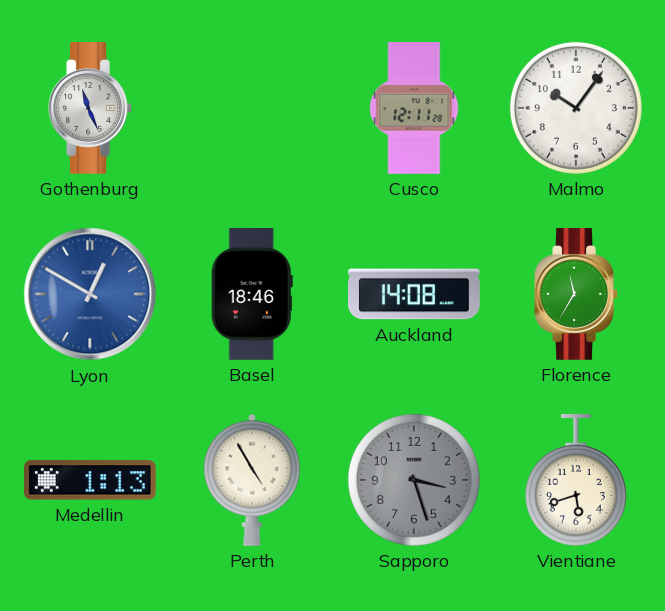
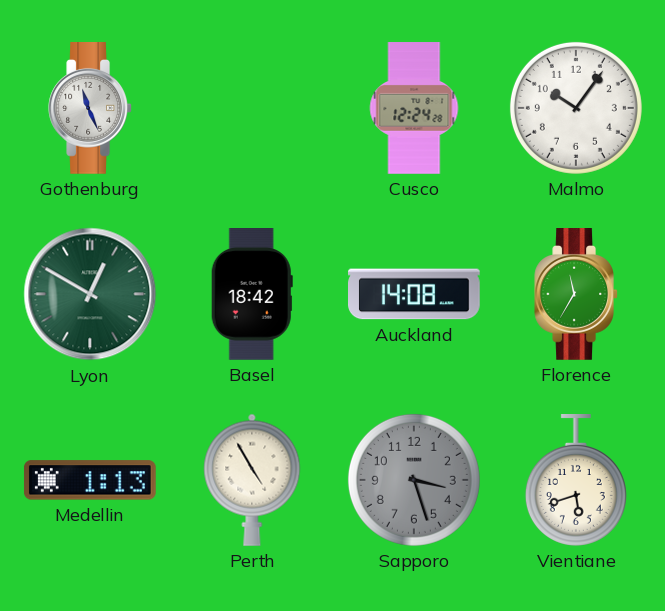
Cusco: 12:11 -> 12:24 (414, 108)
Lyon dial: blue -> green (90, 294)
Basel: 18:46 -> 18:42 (252, 295)
